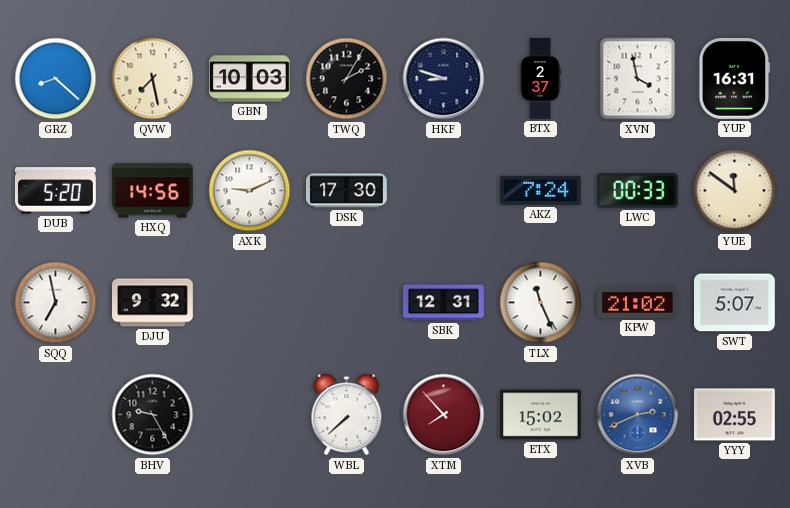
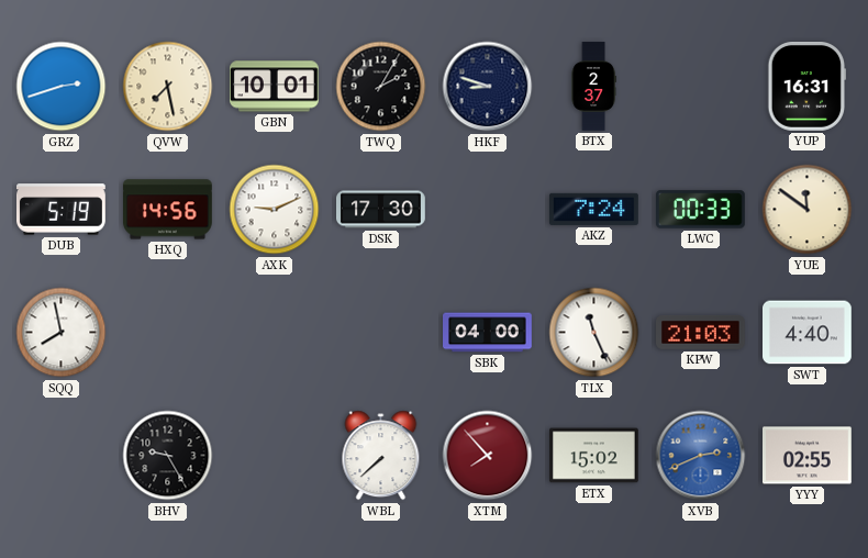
GRZ: 8:22 -> 2:42 (62, 87)
GBN: 10:03 -> 10:01 (275, 87)
XVN: 3:58 -> none (638, 79)
DUB: 5:20 -> 5:19 (62, 210)
SQQ: 6:58 -> 7:58 (62, 333)
DJU: 9:32 -> none (153, 303)
SBK: 12:31 -> 04:00 (488, 333)
KPW: 21:02 -> 21:03 (701, 332)
SWT: 5:07 -> 4:40 (808, 333)
